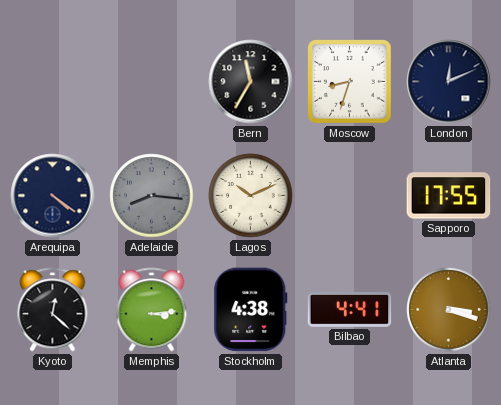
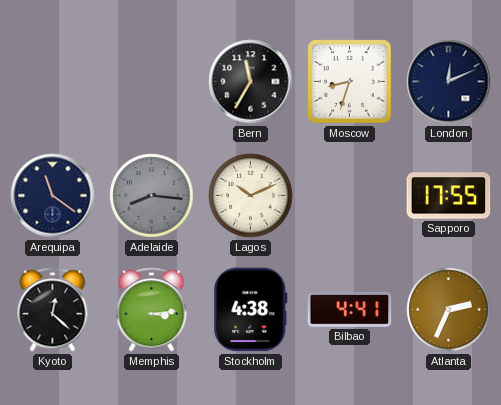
Arequipa: 4:21 -> 11:21 (53, 196)
Atlanta: 3:18 -> 2:34 (449, 310)
